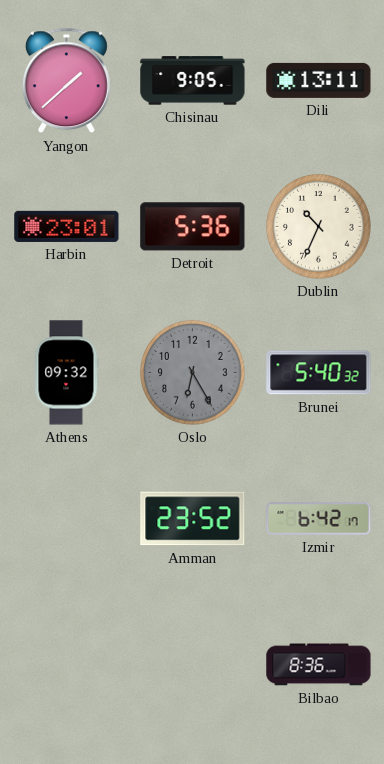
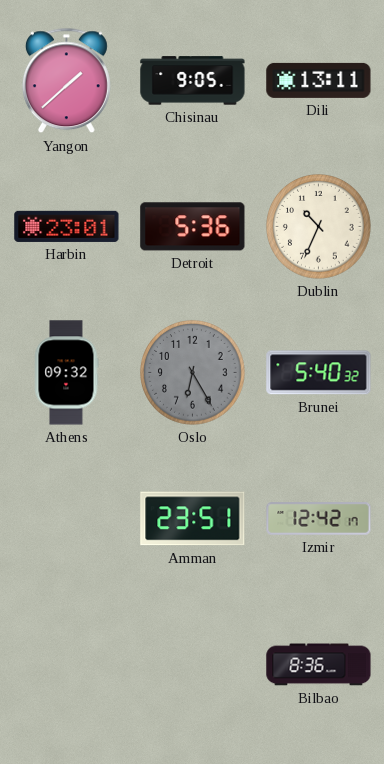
Amman: 23:52 -> 23:51 (193, 519)
Izmir: 6:42 -> 12:42 (319, 519)
